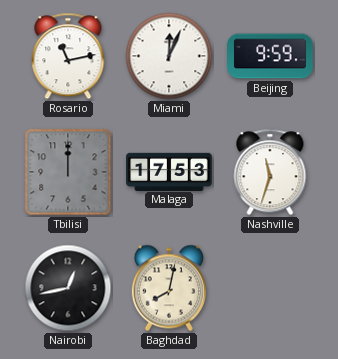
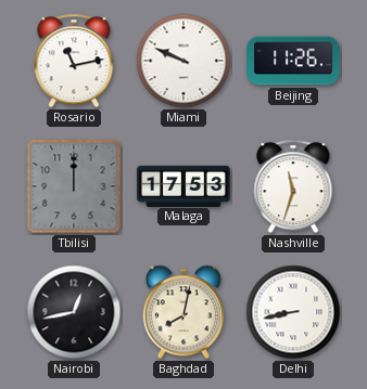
Miami: 12:04 -> 9:49 (184, 61)
Beijing: 9:59 -> 11:26 (293, 61)
Delhi: none -> 8:43 (293, 312)
